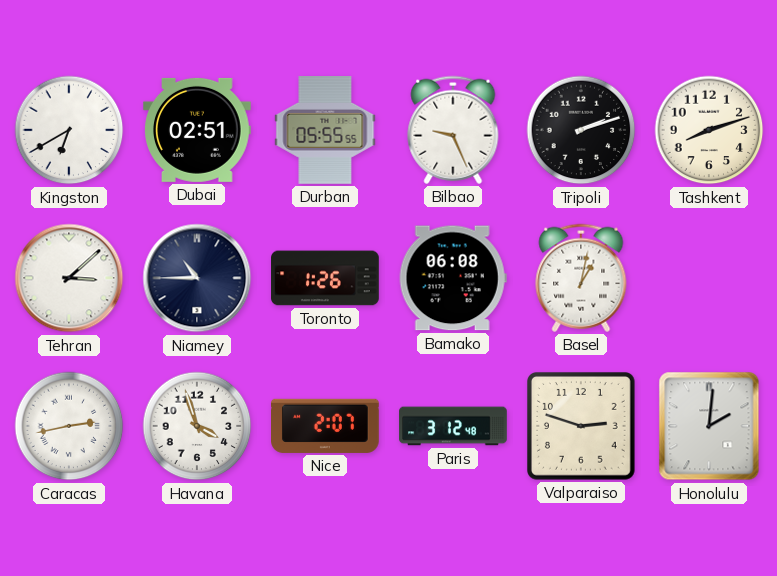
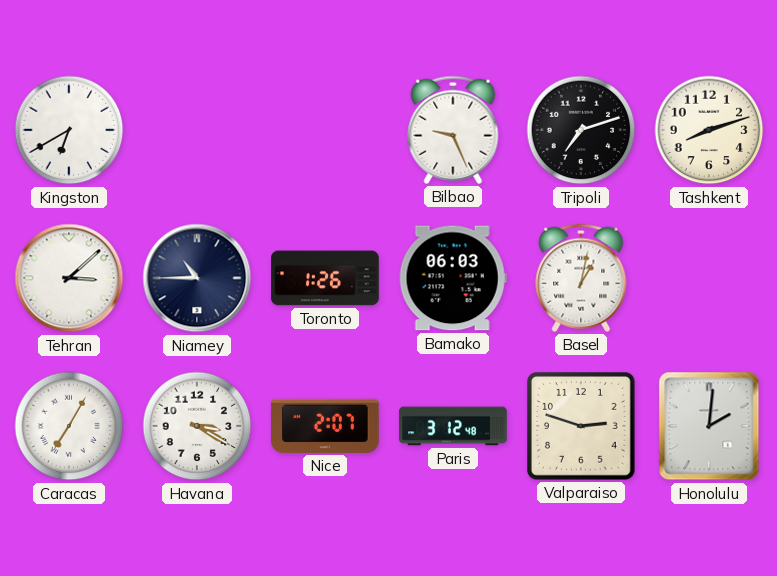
Dubai: 02:51 -> none (198, 130)
Durban: 05:55 -> none (325, 130)
Tripoli: 2:12 -> 7:12 (581, 130)
Bamako: 06:08 -> 06:03 (453, 278)
Caracas: 2:43 -> 7:05 (69, 426)
Havana: 3:57 -> 3:20 (197, 426)
